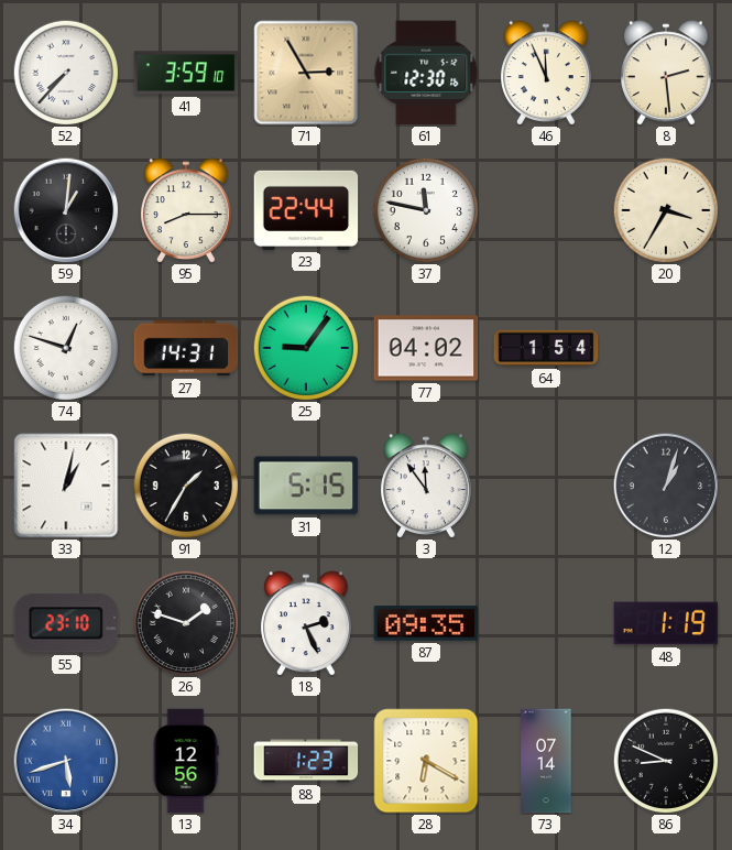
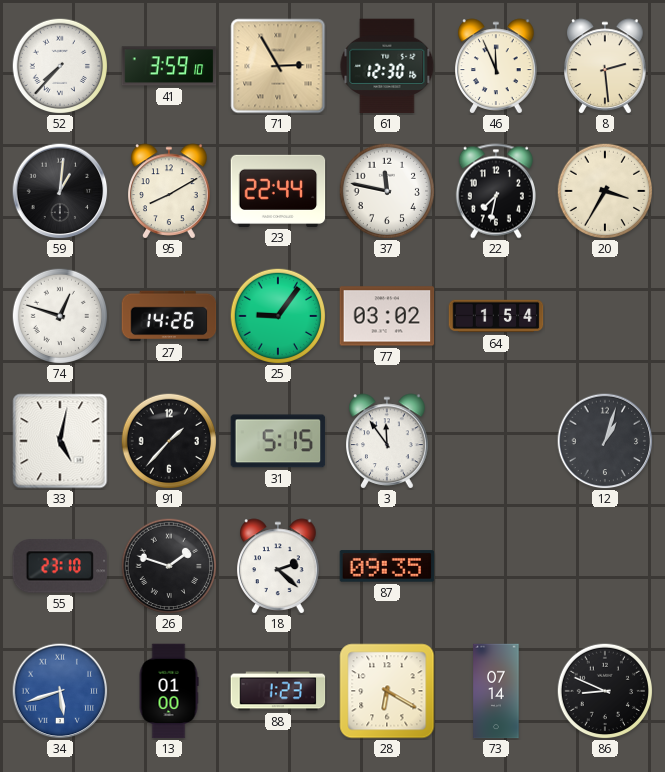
95: 8:15 -> 8:10 (169, 191)
22: none -> 7:32 (496, 191)
27: 14:31 -> 14:26 (169, 316)
77: 04:02 -> 03:02 (387, 316)
33: 1:02 -> 5:02 (60, 441)
91: 1:35 -> 1:37 (169, 441)
18: 2:26 -> 2:22 (278, 566)
48: 1:19 -> none (666, 623)
13: 12:56 -> 01:00 (169, 691)
